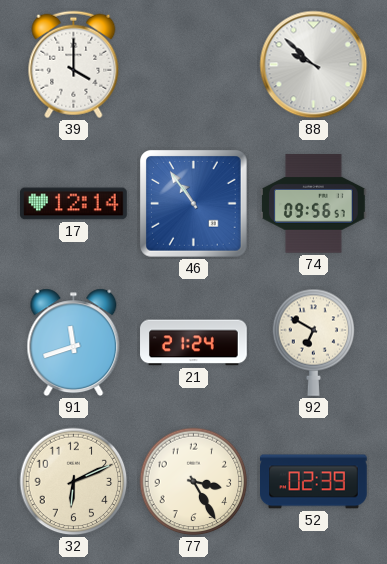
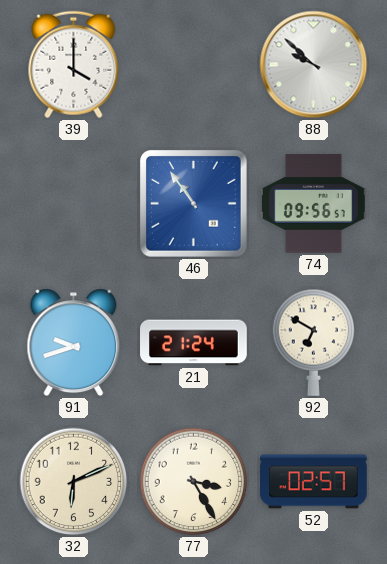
17: 12:14 -> none (74, 204)
91: 11:42 -> 9:42 (74, 343)
52: 02:39 -> 02:57 (314, 482)
